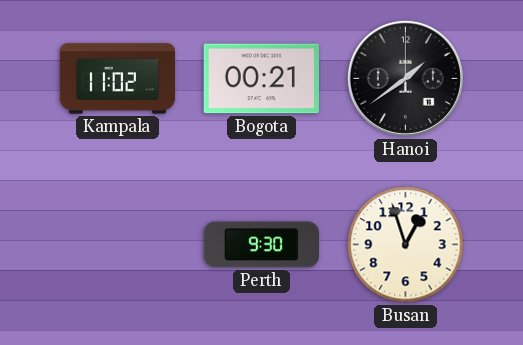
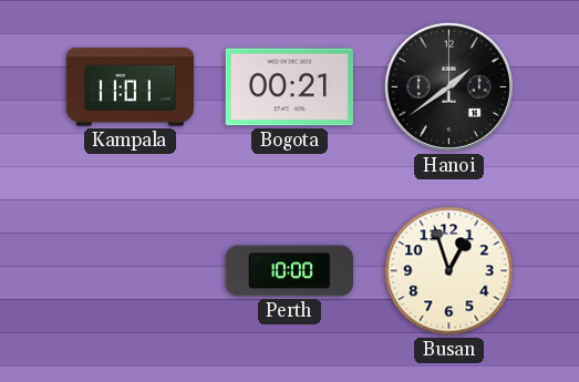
Kampala: 11:02 -> 11:01 (131, 87)
Perth: 9:30 -> 10:00 (289, 271)
